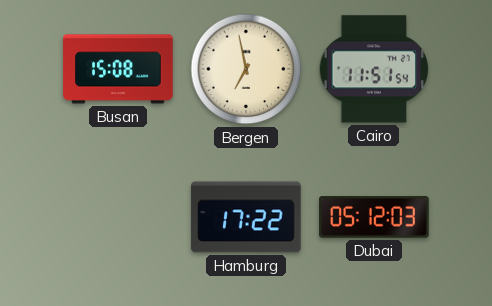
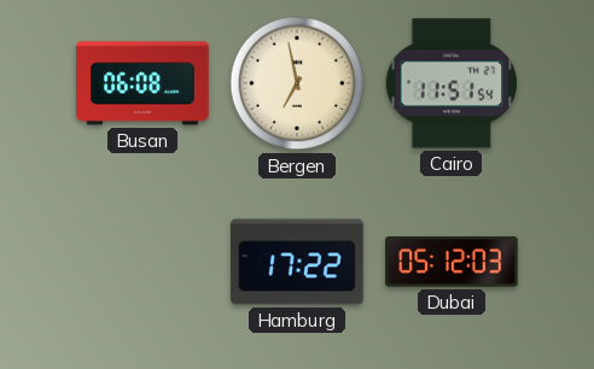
Busan: 15:08 -> 06:08 (142, 83)
